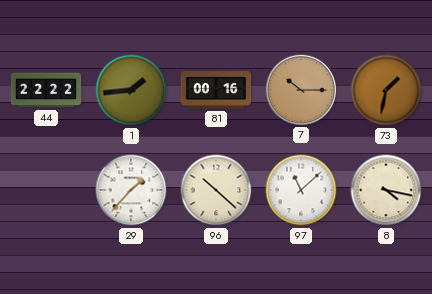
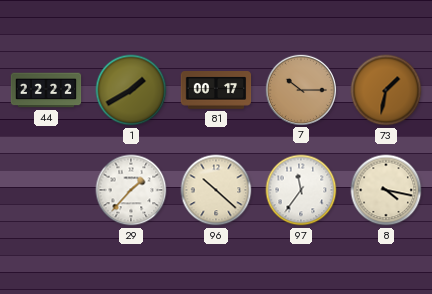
1: 1:44 -> 1:40 (131, 90)
81: 00:16 -> 00:17 (216, 90)
97: 11:08 -> 11:36 (301, 190)
